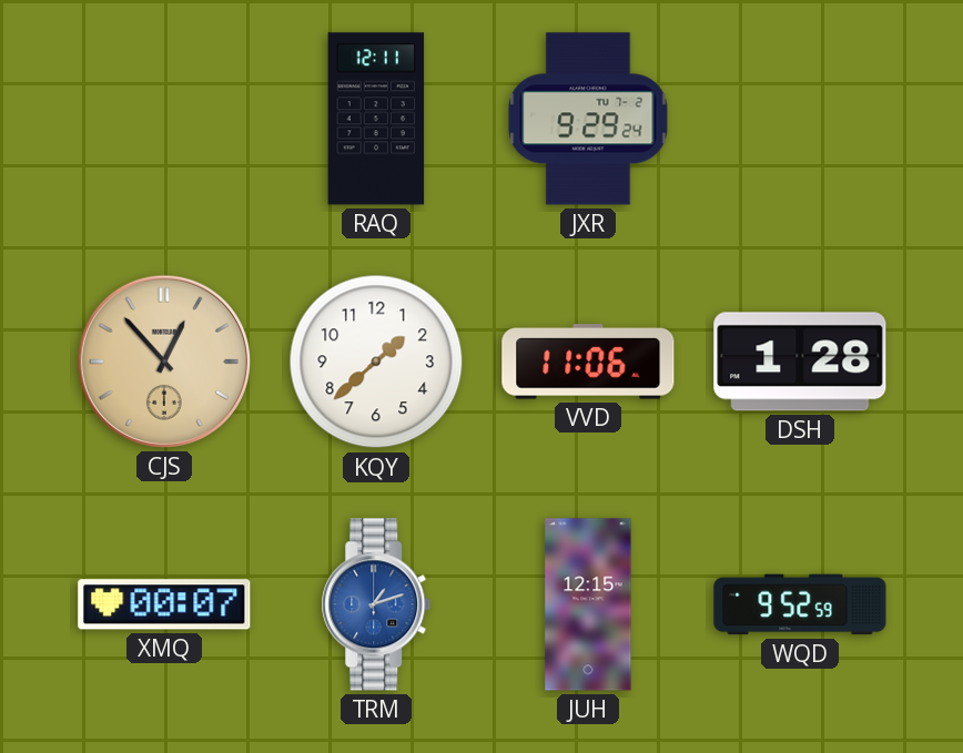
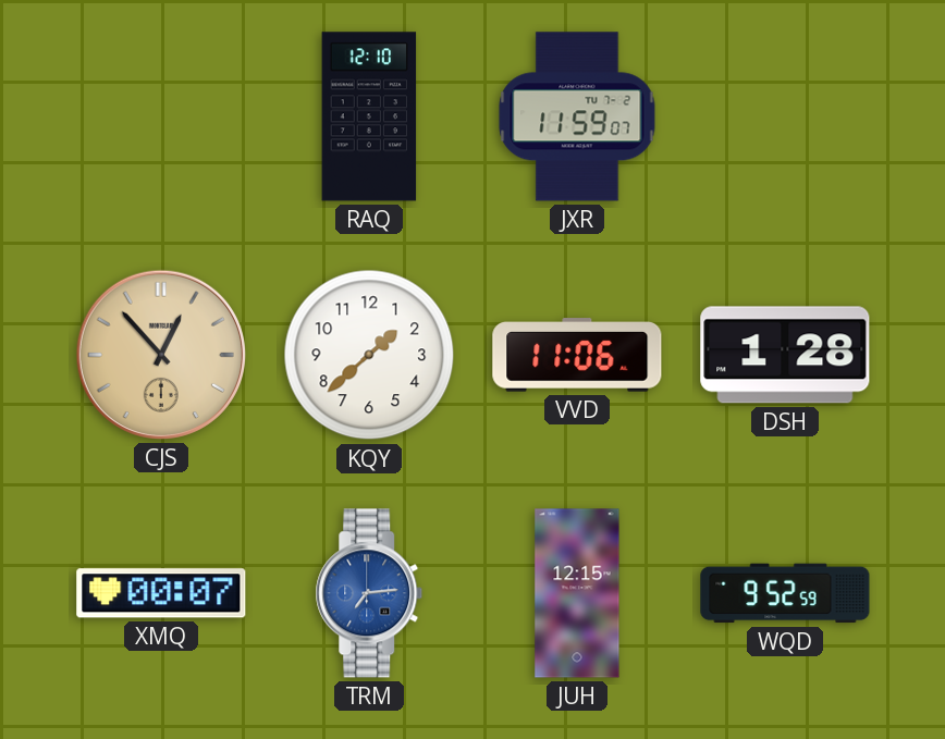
RAQ: 12:11 -> 12:10 (369, 116)
JXR: 9:29 -> 11:59 (577, 116)
TRM: 1:12 -> 7:14 (369, 593)
